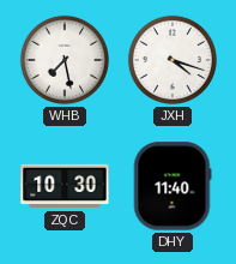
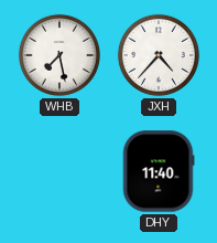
JXH: 4:18 -> 4:37 (159, 55)
ZQC: 10:30 -> none (65, 186)
